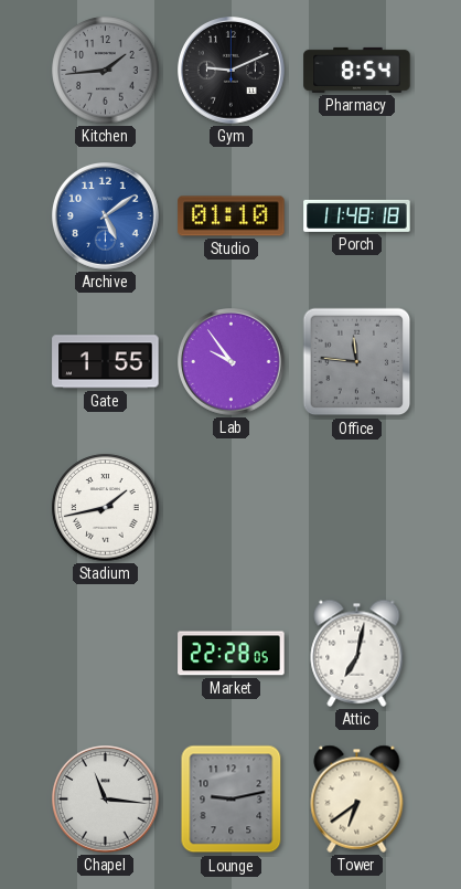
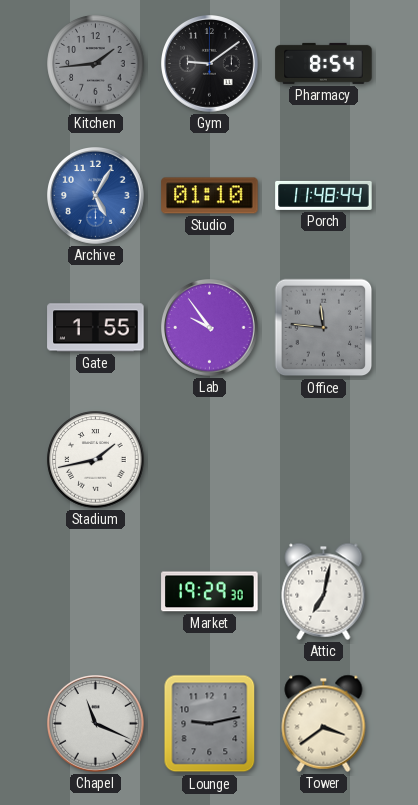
Gym: 9:11 -> 9:09 (210, 64)
Archive: 5:09 -> 5:05 (96, 196)
Porch: 11:48:18 -> 11:48:44 (324, 195)
Market: 22:28 -> 19:29 (210, 592)
Chapel: 11:16 -> 11:19 (96, 724)
Tower: 6:39 -> 3:39 (324, 723)
